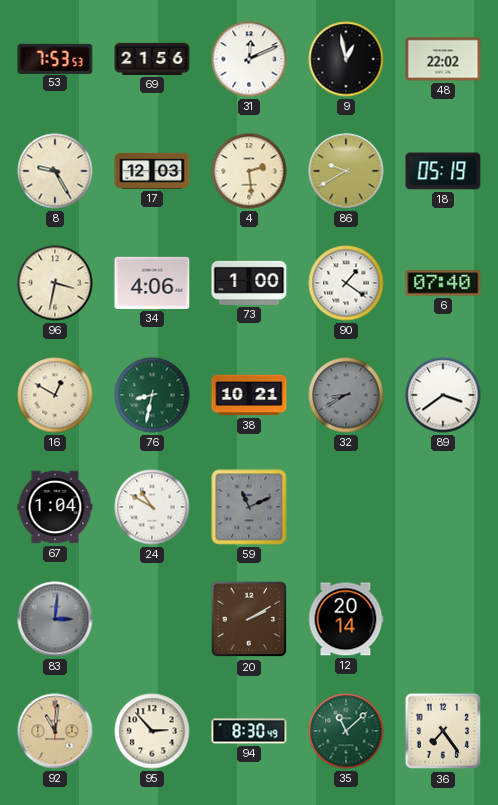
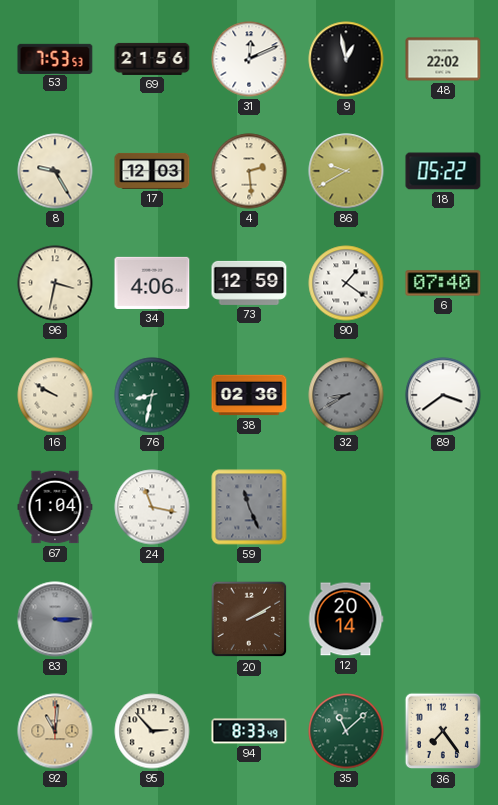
18: 05:19 -> 05:22 (443, 171)
73: 1:00 -> 12:59 (249, 283)
16: 12:50 -> 9:50 (55, 395)
38: 10:21 -> 02:36 (249, 395)
24: 10:50 -> 11:17 (152, 507)
59: 11:11 -> 11:26 (249, 507)
83: 3:01 -> 3:15 (55, 619)
94: 8:30 -> 8:33 (249, 731)
